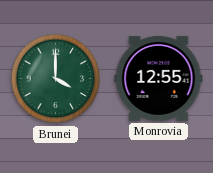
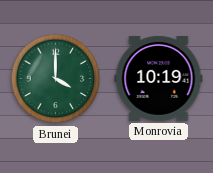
Monrovia: 12:55 -> 10:19 (159, 78)
